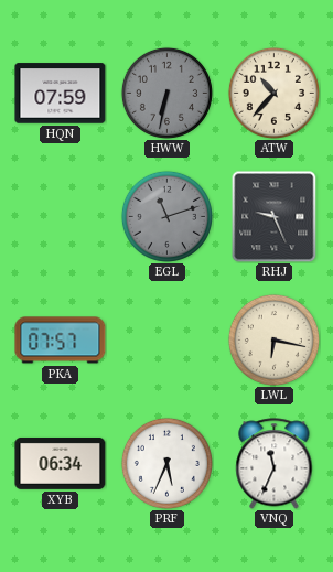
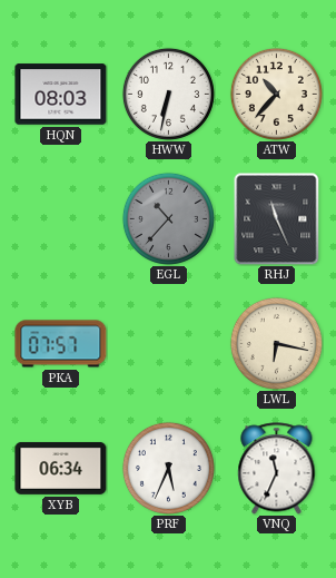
HQN: 07:59 -> 08:03 (61, 95)
HWW dial: grey -> white (168, 94)
EGL: 11:12 -> 10:37 (168, 218)
RHJ: 9:26 -> 11:26 (277, 218)
